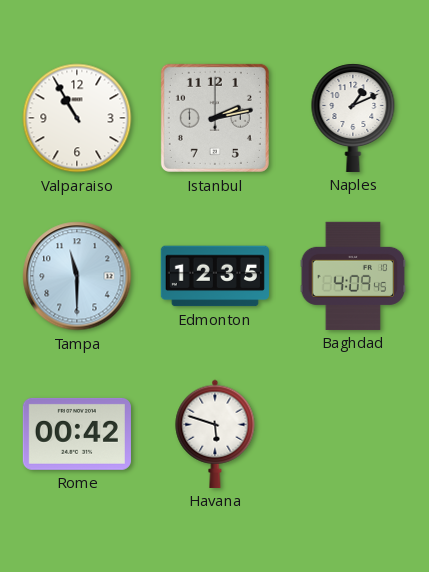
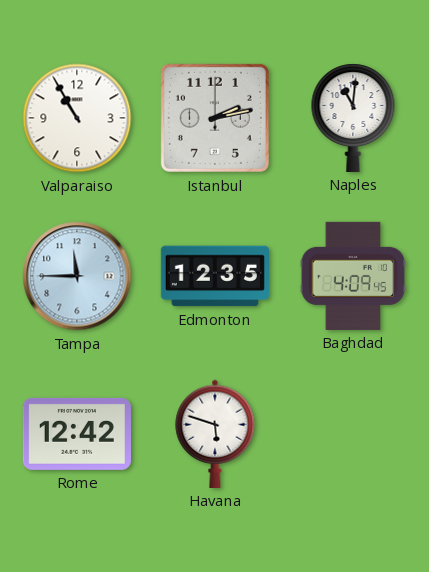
Naples: 1:11 -> 11:01 (353, 118)
Tampa: 11:30 -> 11:45 (77, 276)
Rome: 00:42 -> 12:42 (77, 434)
